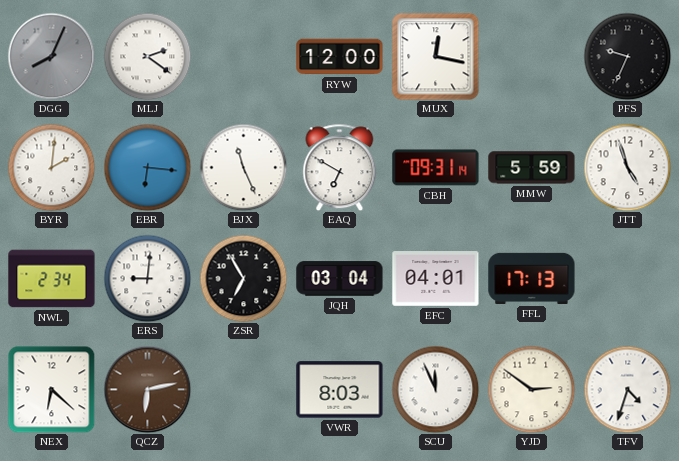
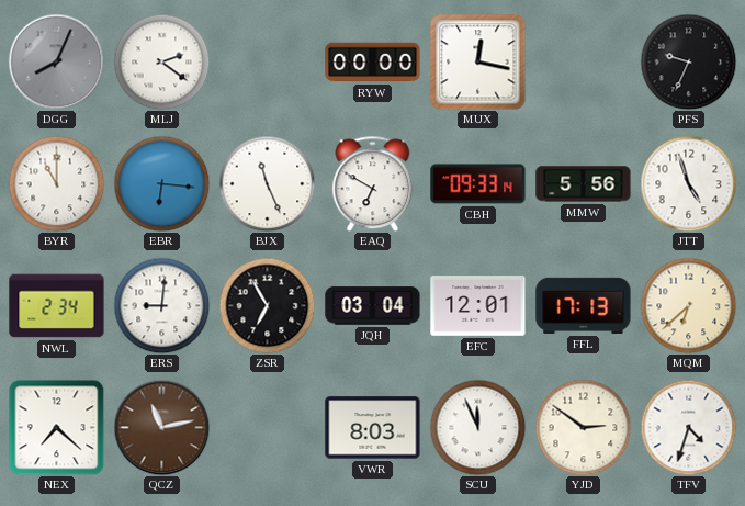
RYW: 12:00 -> 00:00 (373, 63)
BYR: 2:01 -> 11:00 (56, 183)
CBH: 09:31 -> 09:33 (478, 184)
MMW: 5:59 -> 5:56 (584, 184)
EFC: 04:01 -> 12:01 (478, 306)
MQM: none -> 6:38 (688, 305)
NEX: 6:22 -> 7:22 (56, 427)
QCZ: 6:13 -> 11:13 (161, 427)
